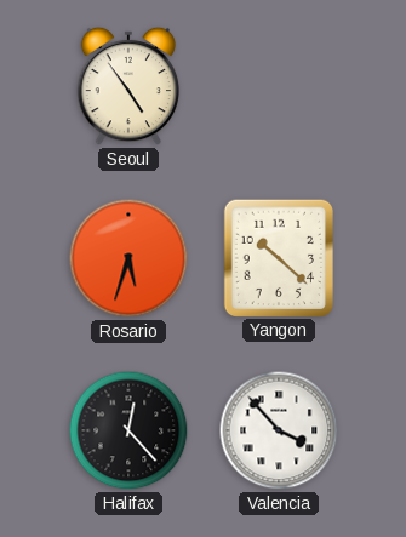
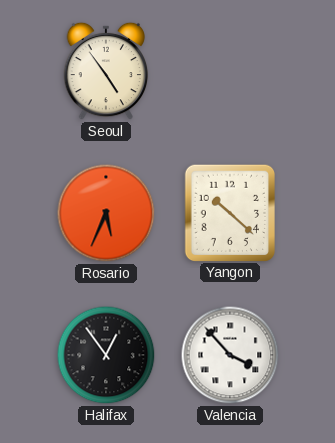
Rosario: 5:33 -> 5:34 (106, 213)
Halifax: 12:23 -> 12:54 (106, 355)
